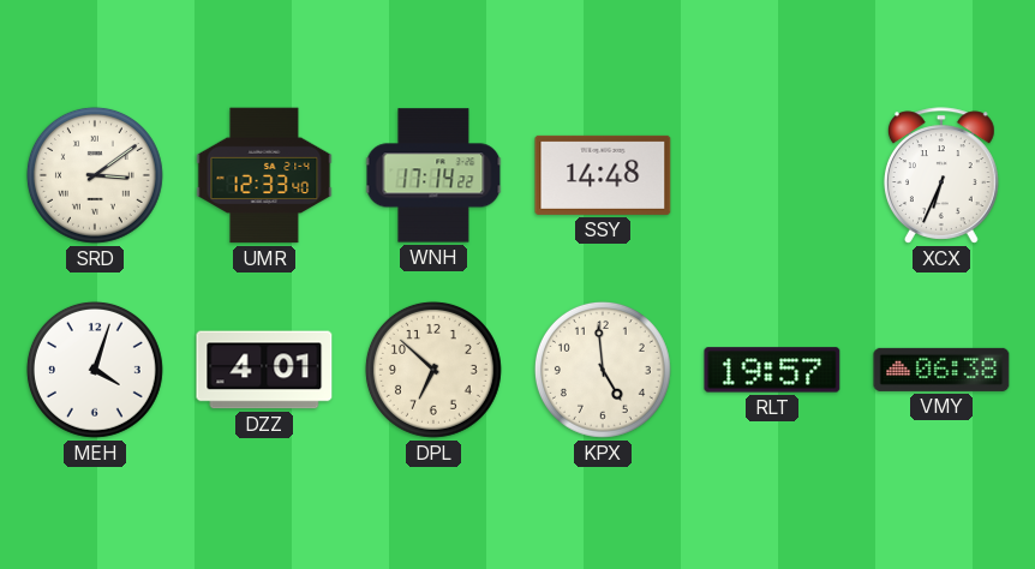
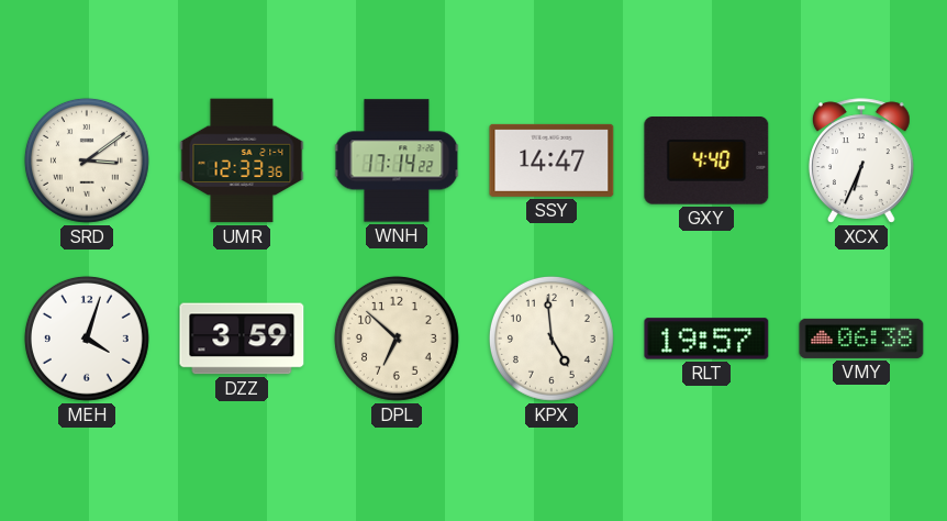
UMR: 12:33:40 -> 12:33:36 (242, 160)
SSY: 14:48 -> 14:47 (552, 160)
GXY: none -> 4:40 (706, 162)
DZZ: 4:01 -> 3:59 (242, 339)
